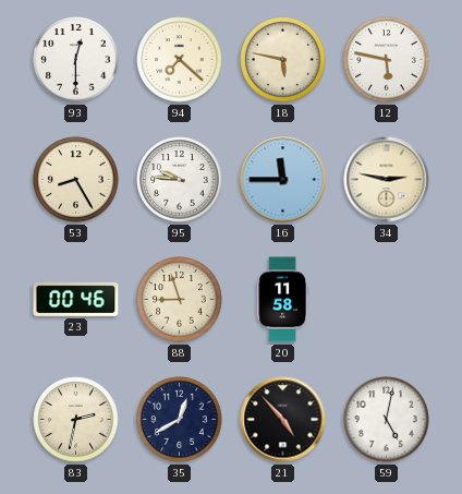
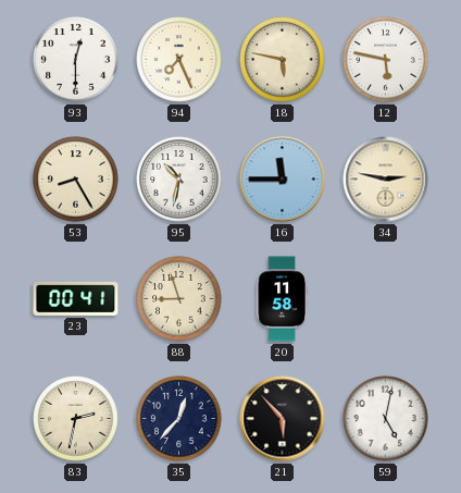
94: 7:22 -> 7:26 (179, 60)
95: 9:46 -> 10:32 (179, 180)
23: 00:46 -> 00:41 (76, 298)
35: 12:40 -> 12:37 (179, 419)
21: 4:53 -> 5:53 (283, 419)
